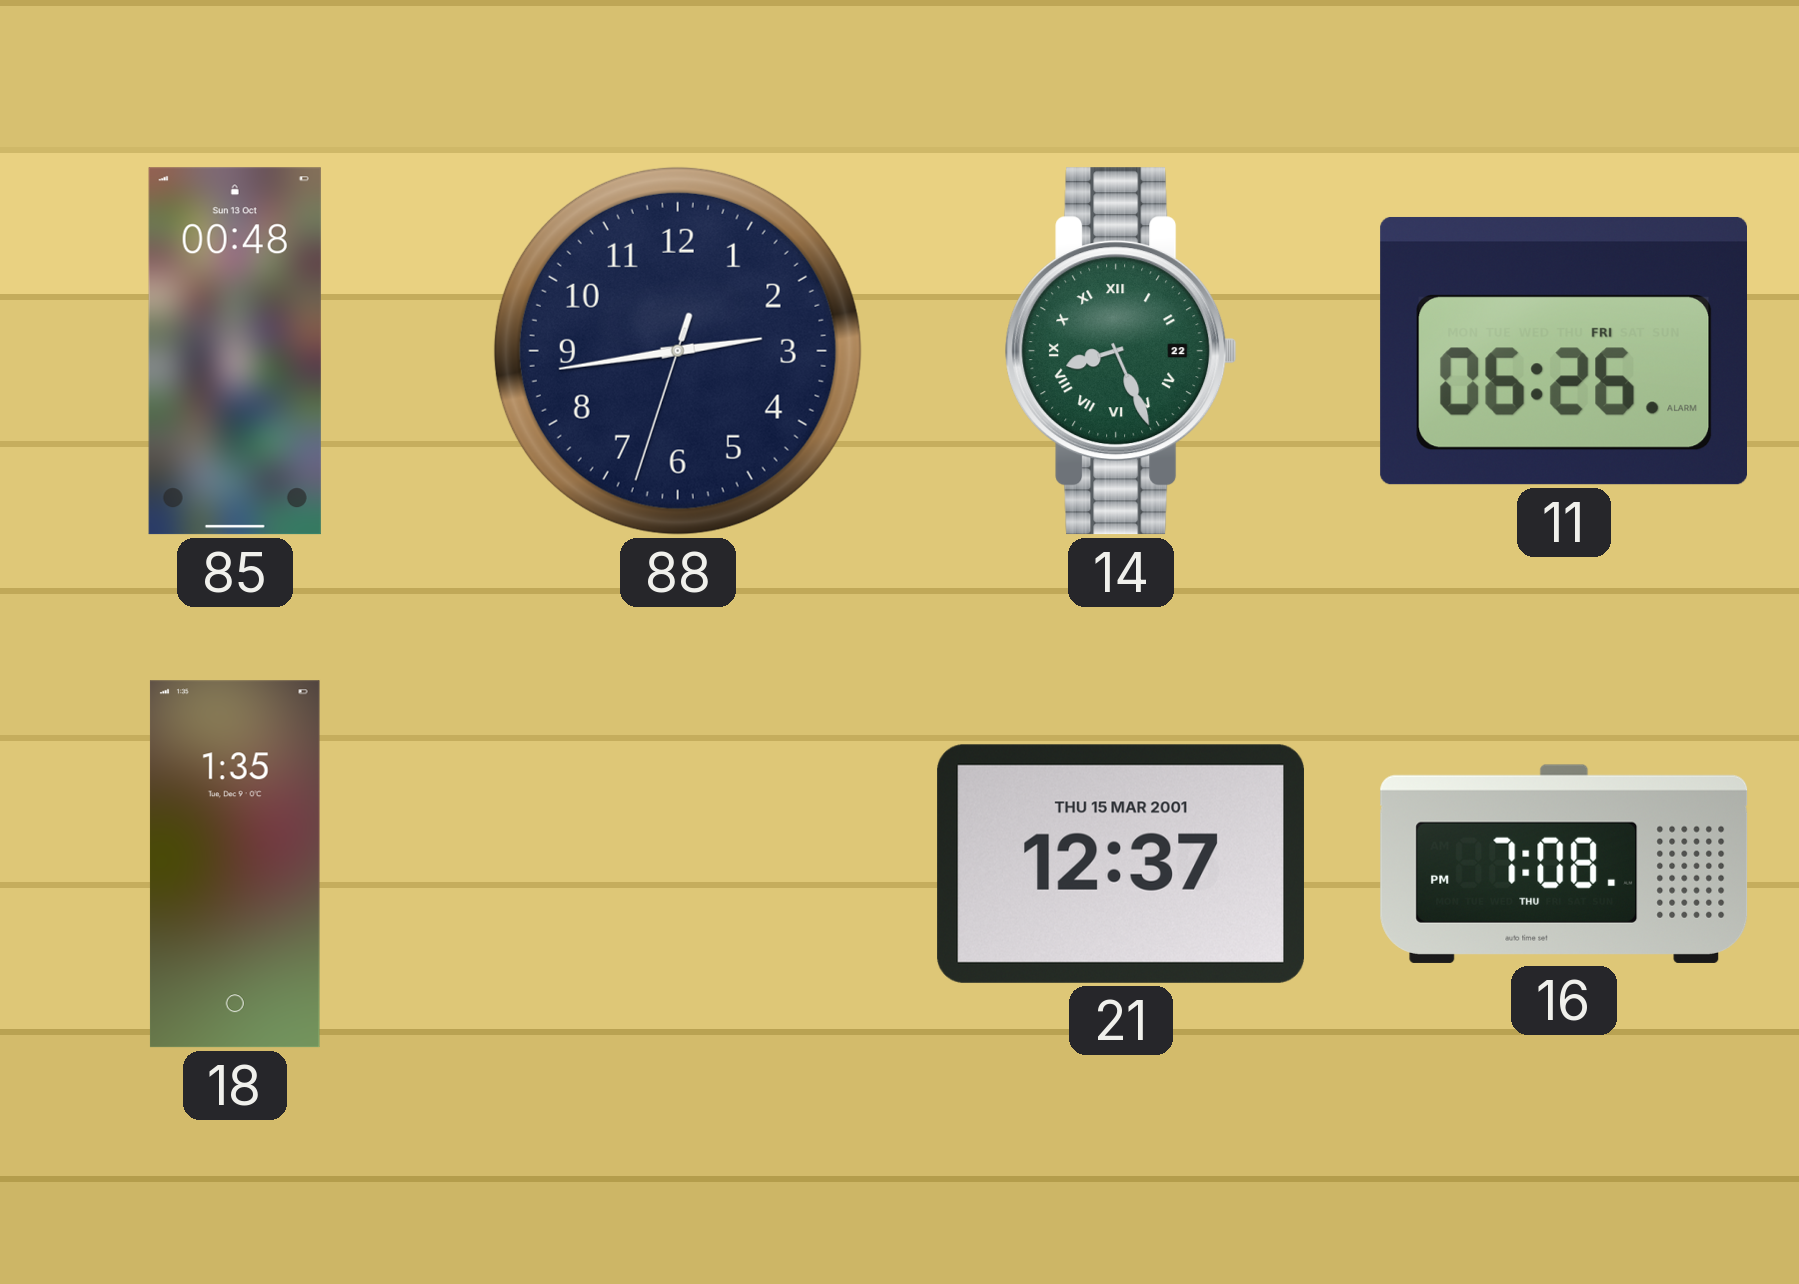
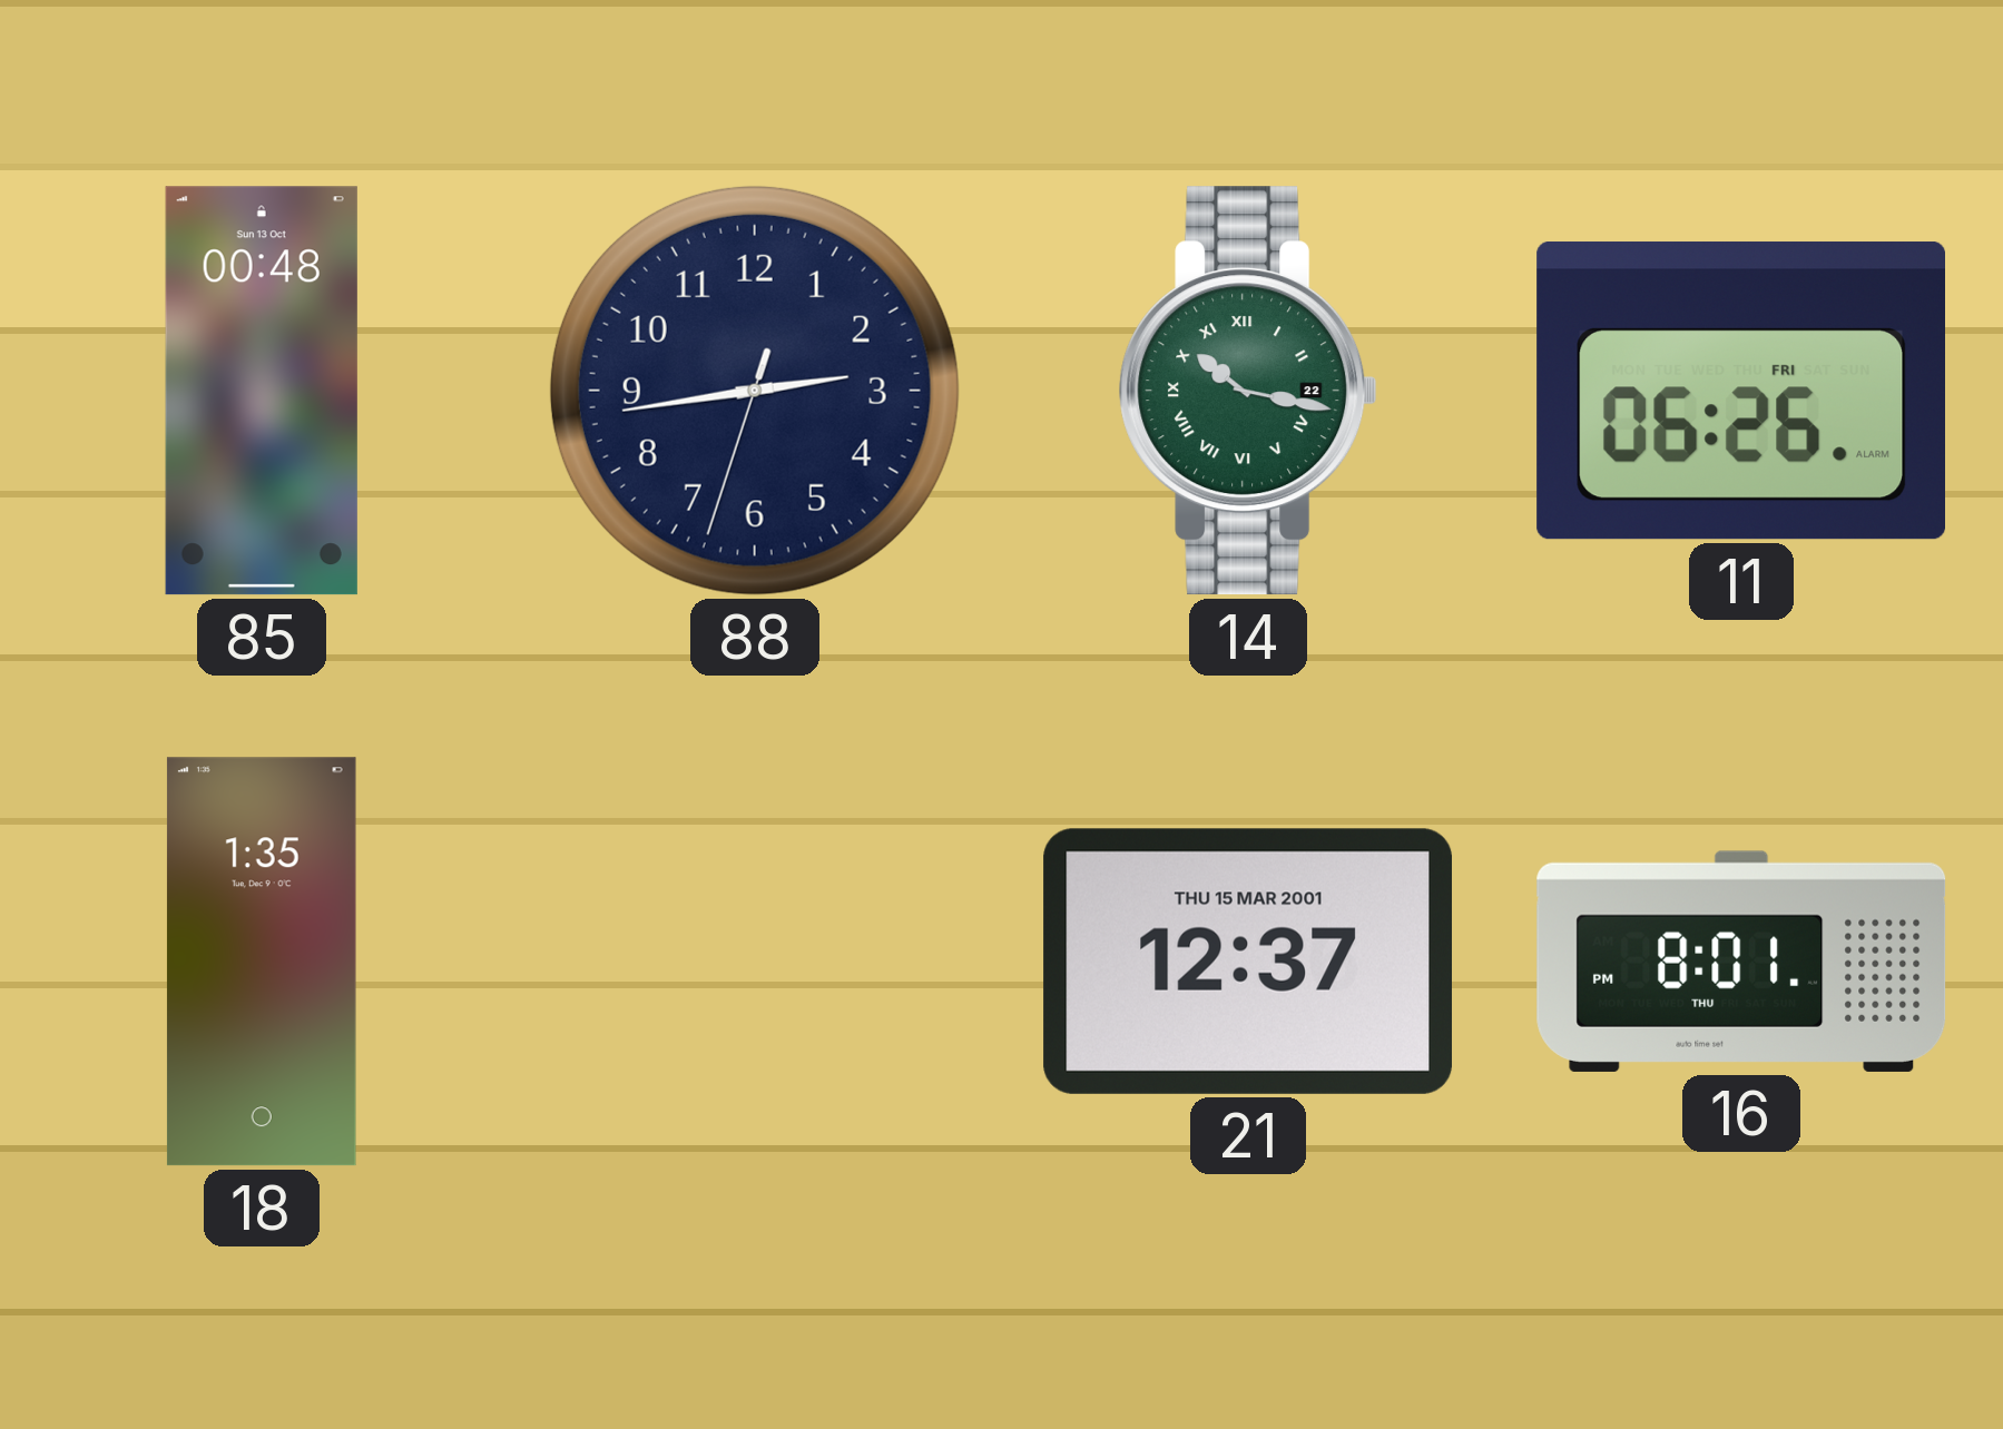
14: 8:26 -> 10:17 (1248, 391)
16: 7:08 -> 8:01 (1741, 962)
